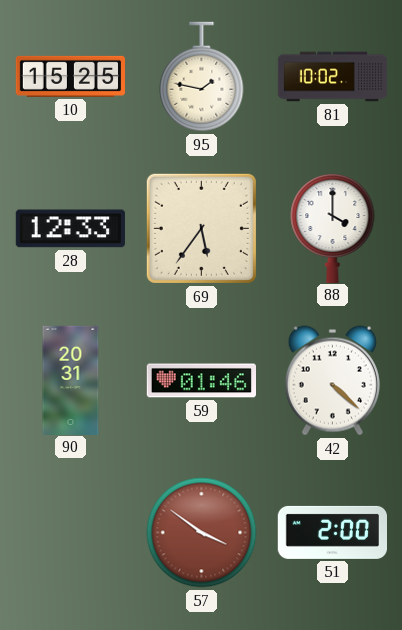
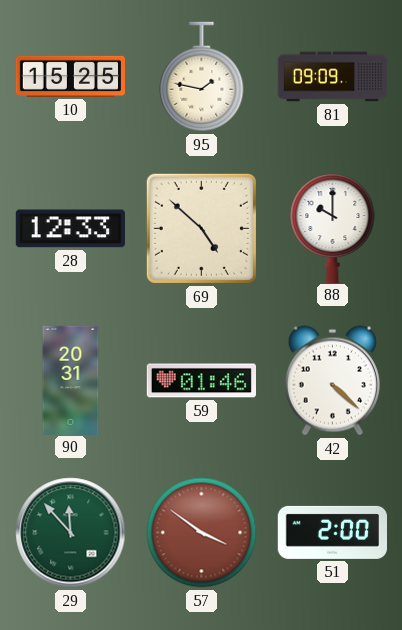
81: 10:02 -> 09:09 (333, 77)
69: 5:36 -> 4:52 (201, 228)
88: 4:00 -> 10:00 (333, 228)
29: none -> 11:53 (71, 533)
